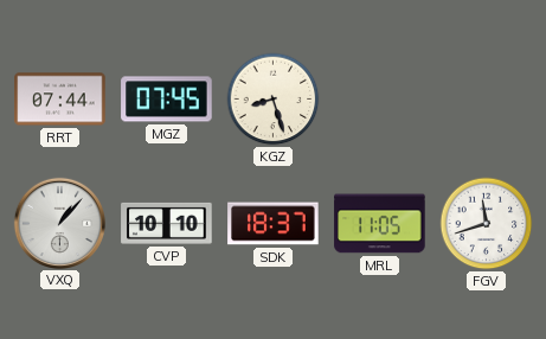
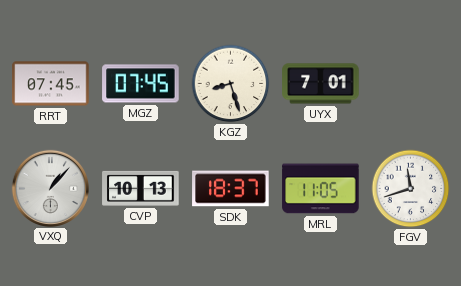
RRT: 07:44 -> 07:45 (51, 84)
UYX: none -> 7:01 (321, 84)
CVP: 10:10 -> 10:13 (141, 188)
